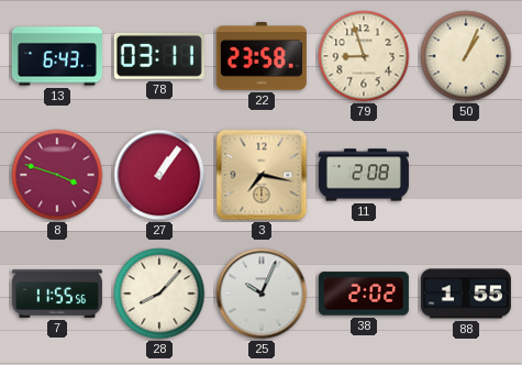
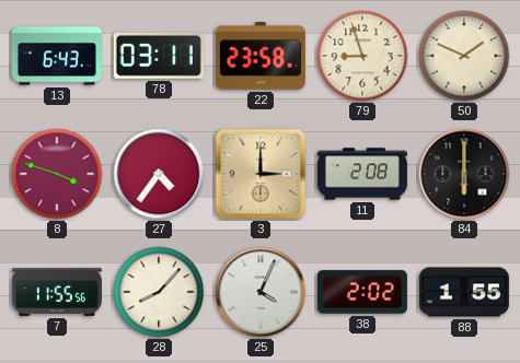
50: 1:04 -> 1:49 (464, 56)
27: 1:06 -> 4:36 (159, 174)
3: 7:17 -> 3:00 (261, 174)
84: none -> 6:00 (464, 174)
25: 10:04 -> 4:04 (261, 292)
